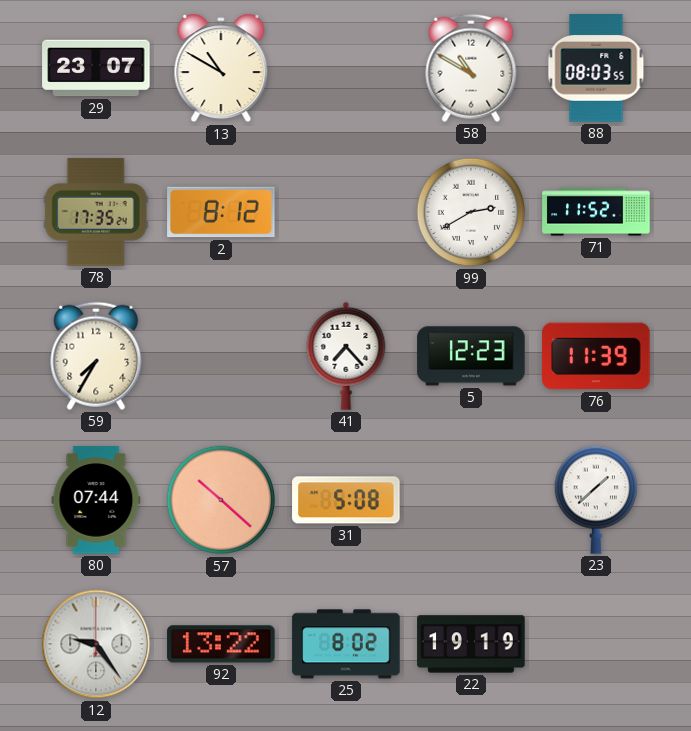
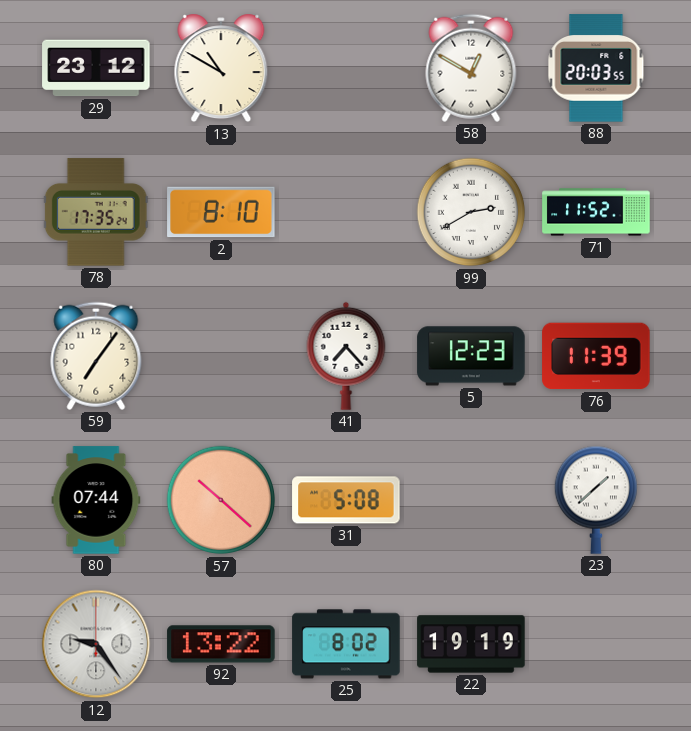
29: 23:07 -> 23:12 (96, 68)
58: 10:50 -> 12:50 (471, 68)
88: 08:03 -> 20:03 (596, 68)
2: 8:12 -> 8:10 (221, 212)
59: 7:35 -> 7:06 (96, 356)
